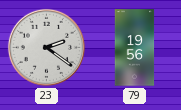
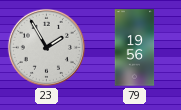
23: 2:21 -> 1:55 (46, 47)
